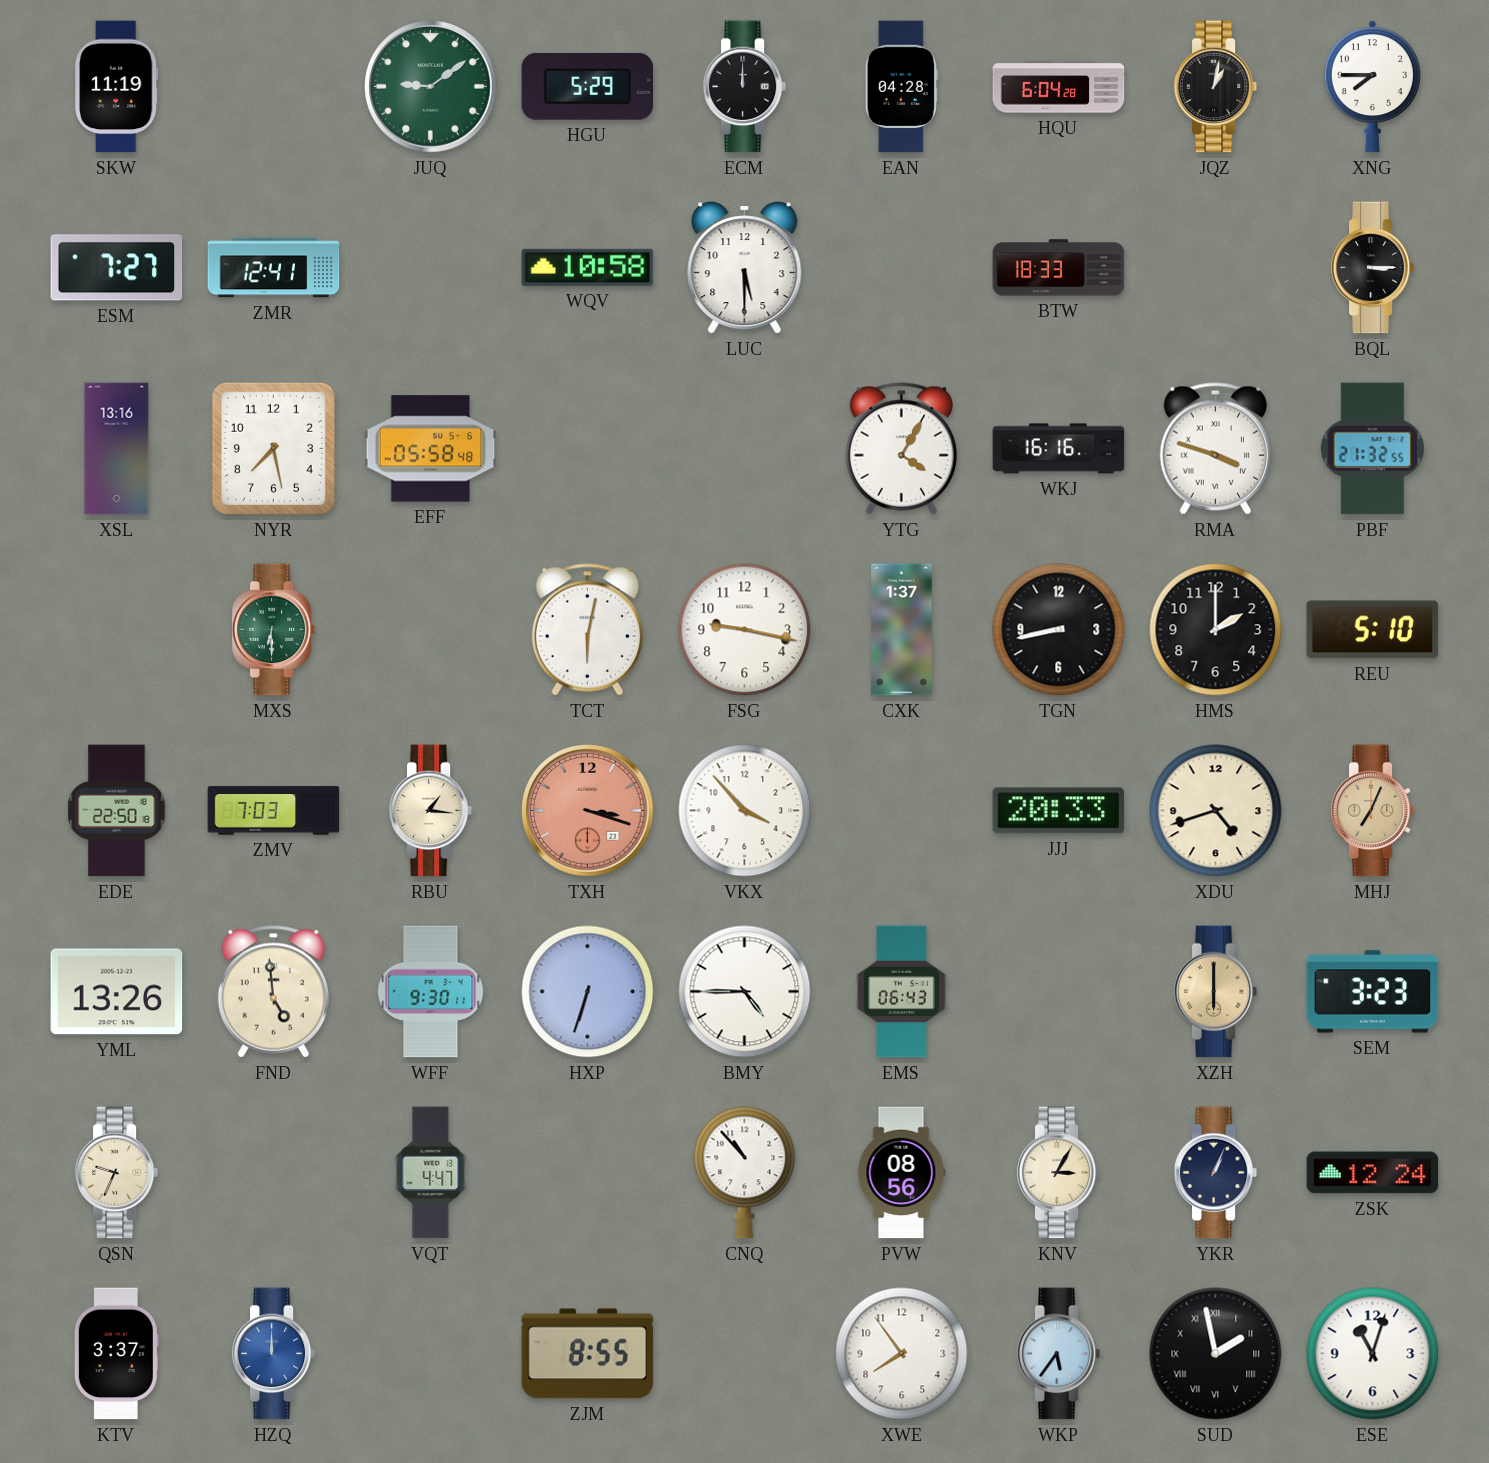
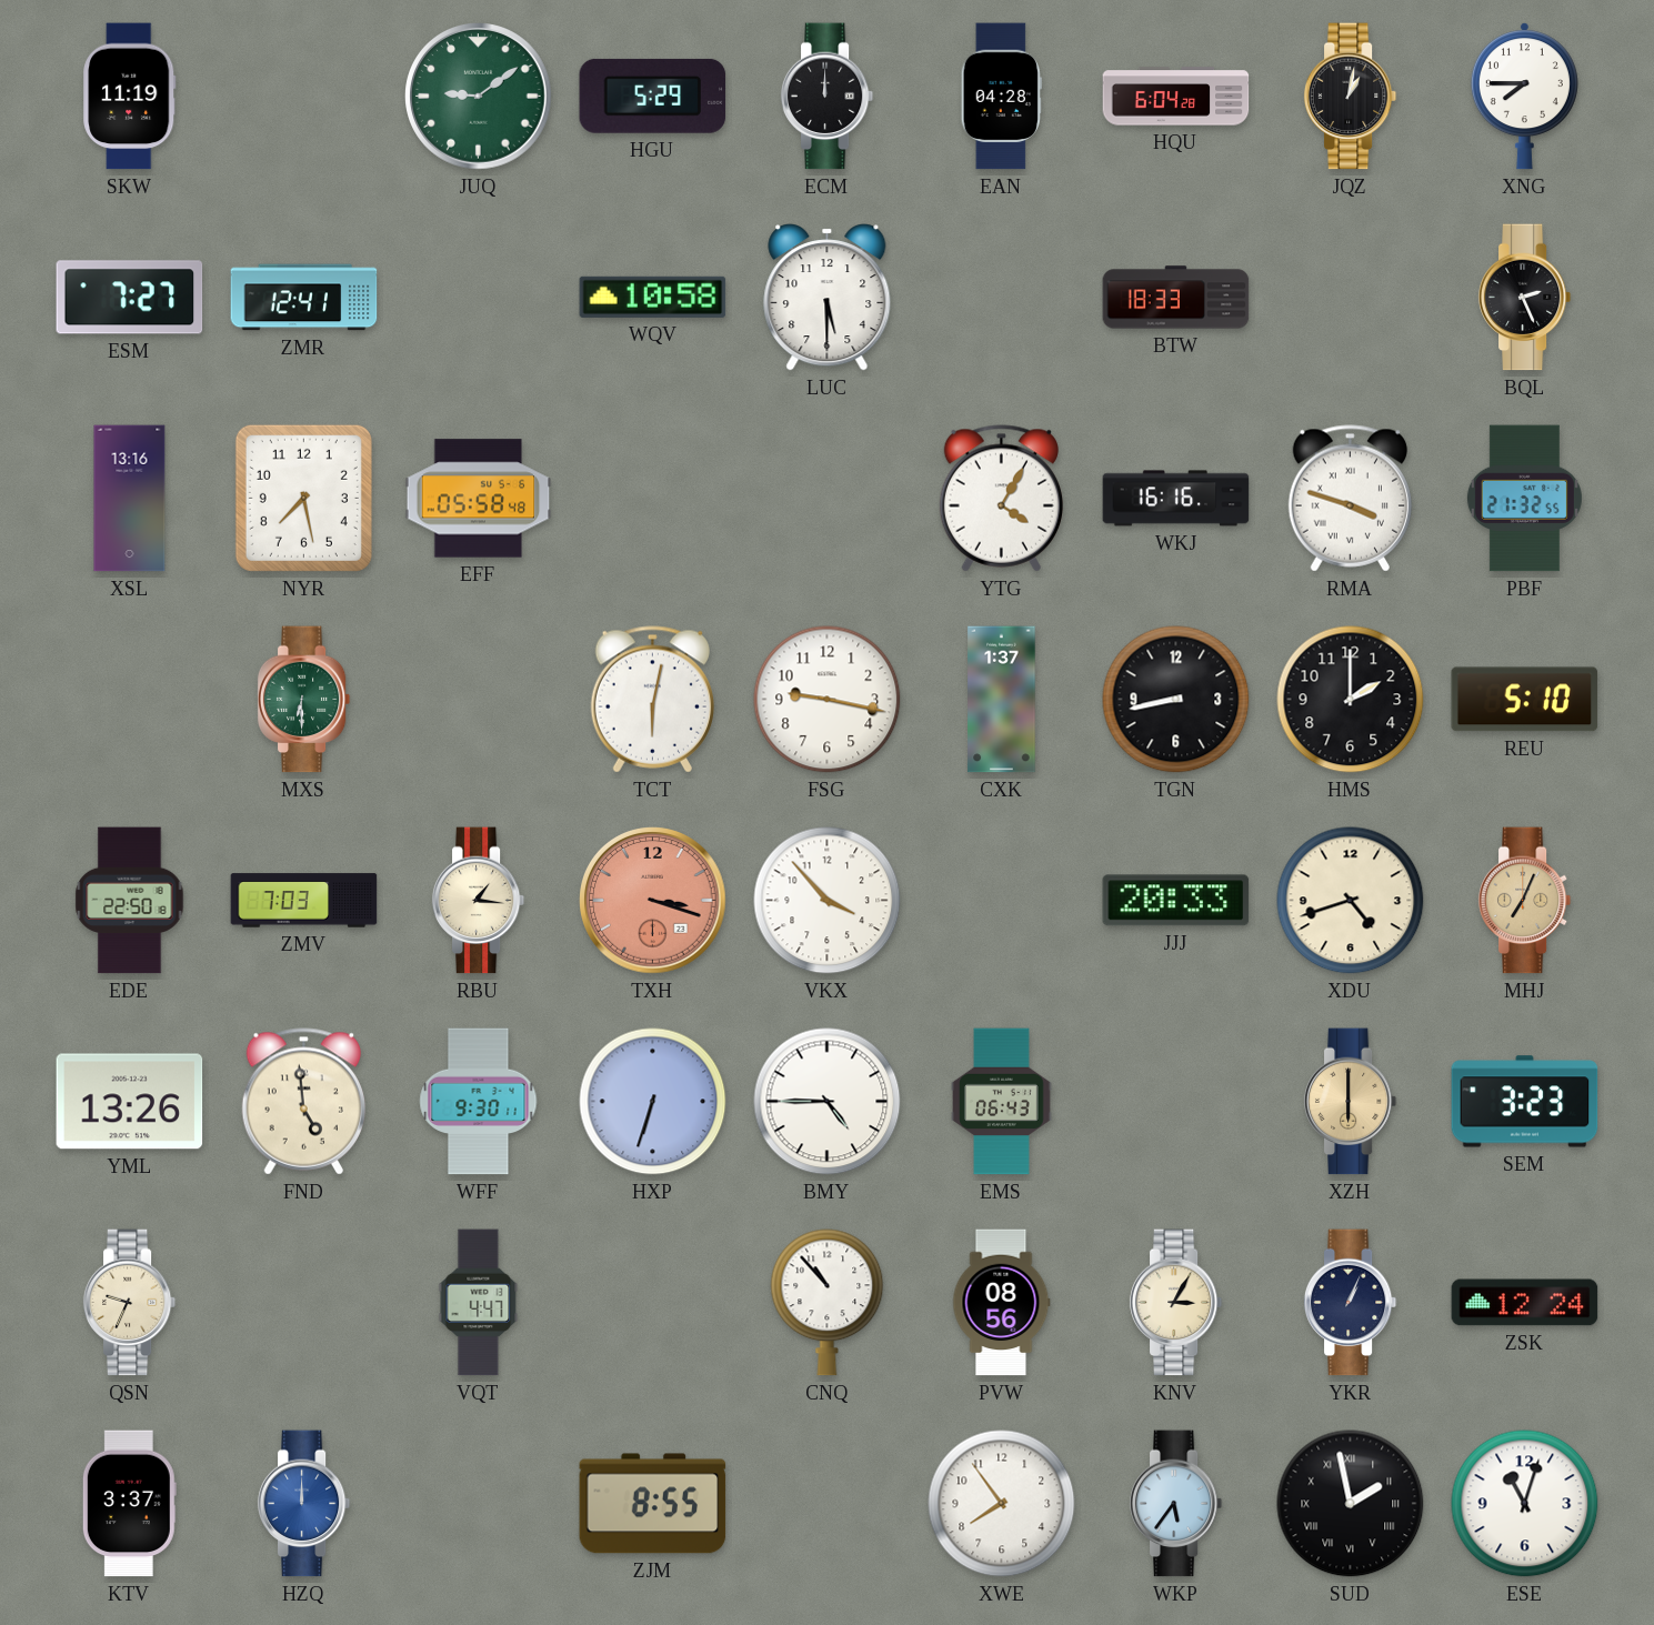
BQL: 3:15 -> 2:26 (1525, 298)
